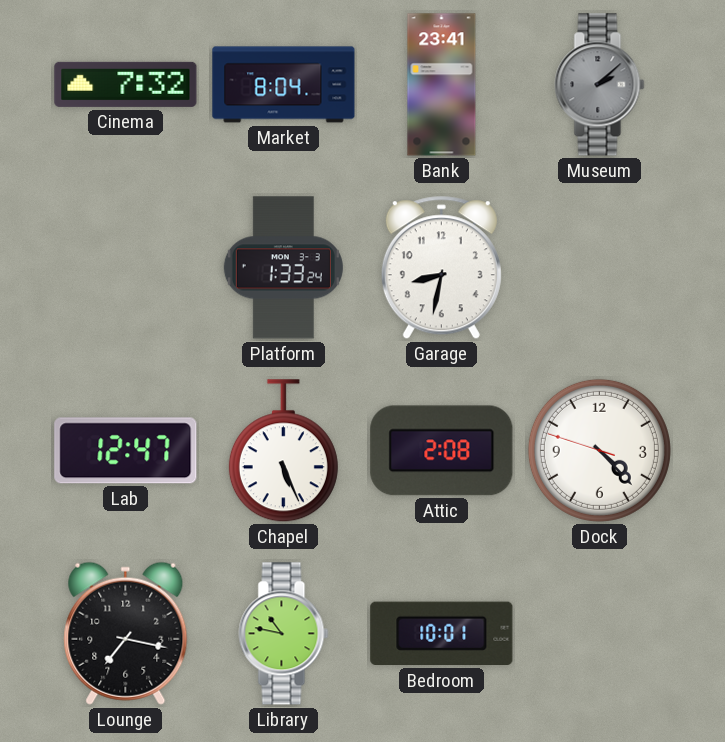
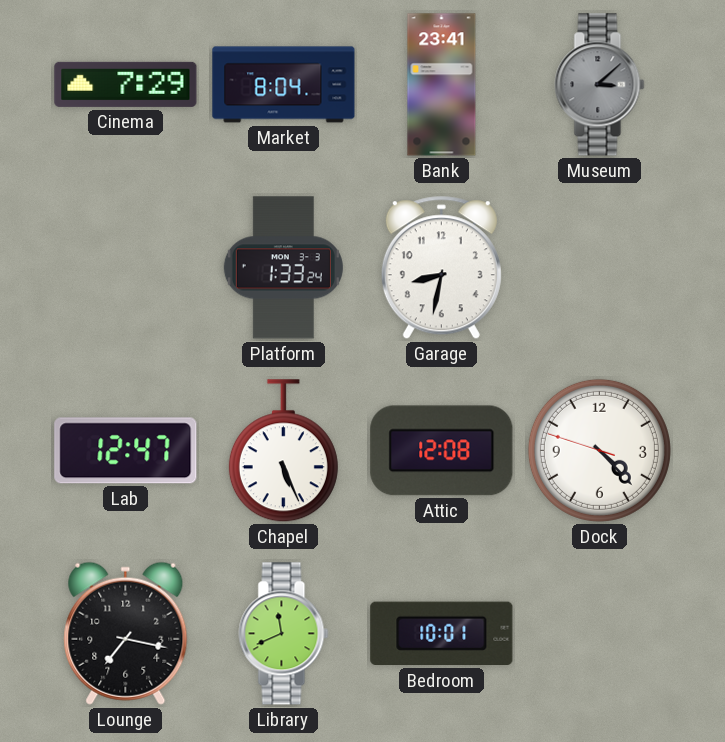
Cinema: 7:32 -> 7:29 (126, 84)
Museum: 2:08 -> 3:08 (600, 85)
Attic: 2:08 -> 12:08 (442, 451)
Library: 10:47 -> 11:41 (284, 634)
